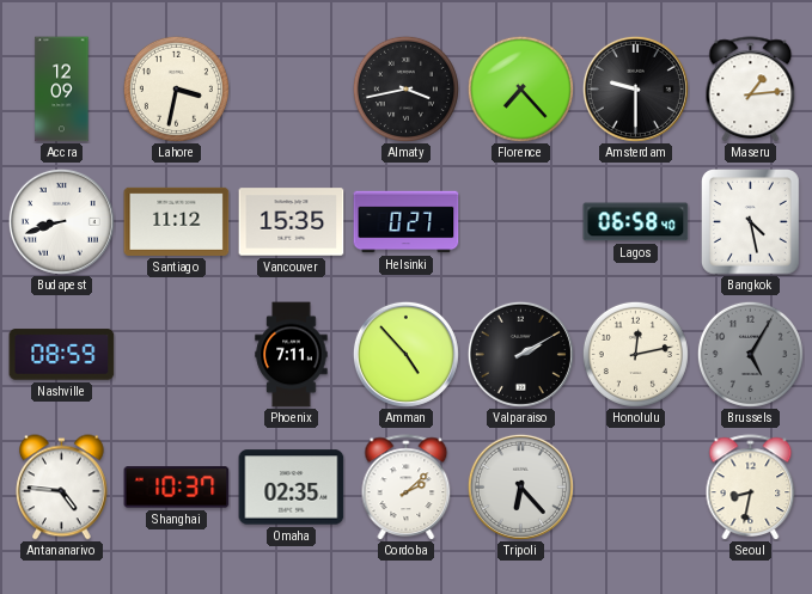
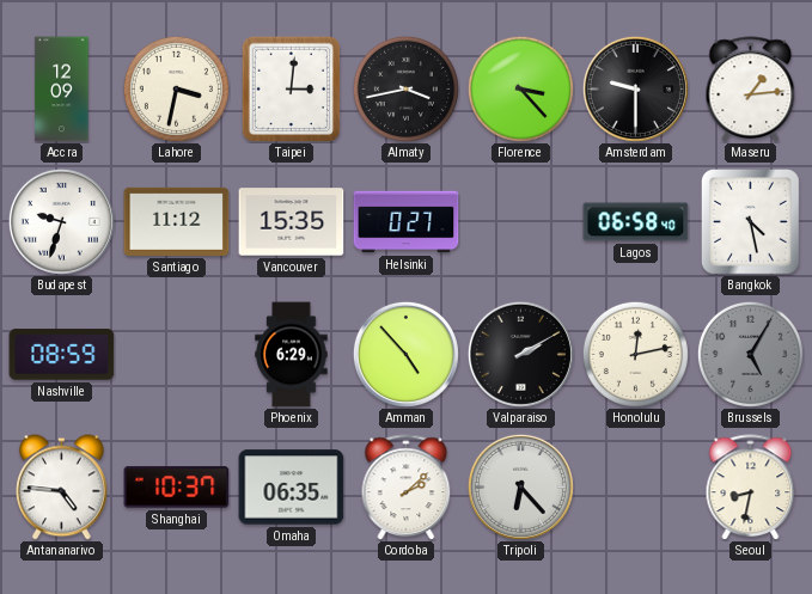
Taipei: none -> 3:01 (291, 88)
Florence: 7:23 -> 3:23 (520, 88)
Budapest: 8:42 -> 9:33 (61, 221)
Phoenix: 7:11 -> 6:29 (292, 355)
Omaha: 02:35 -> 06:35 (292, 488)
